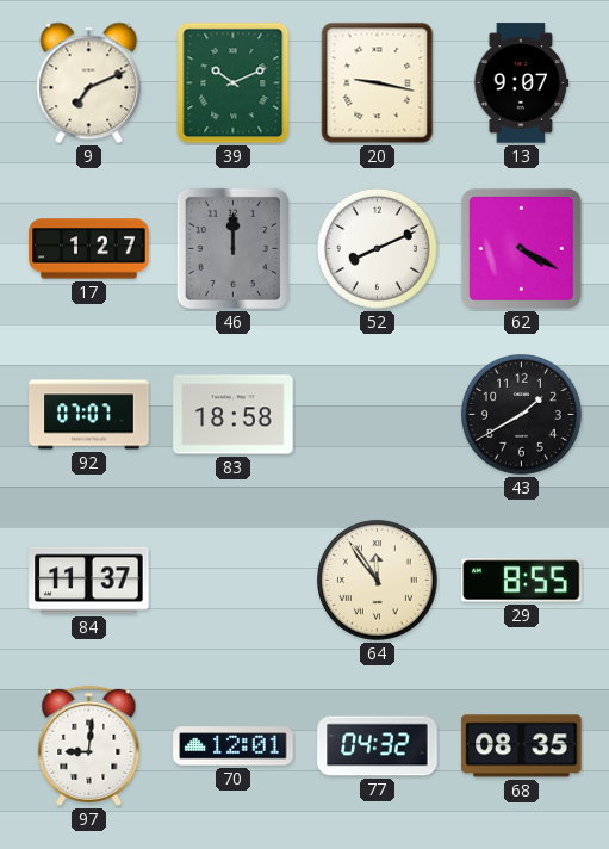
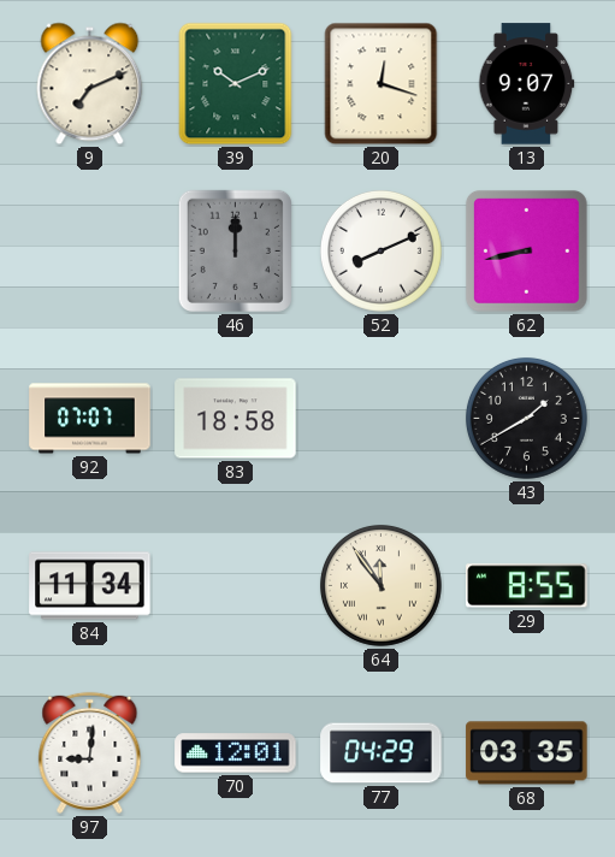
20: 9:17 -> 12:18 (382, 84)
17: 1:27 -> none (89, 249)
62: 4:20 -> 8:43 (526, 250)
84: 11:37 -> 11:34 (90, 586)
77: 04:32 -> 04:29 (382, 753)
68: 08:35 -> 03:35 (527, 753)
